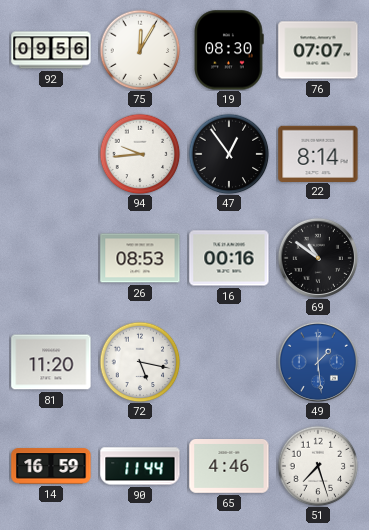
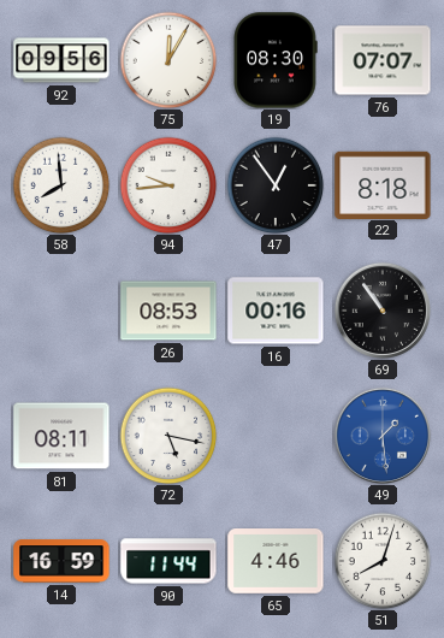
58: none -> 7:59 (61, 185)
22: 8:14 -> 8:18 (383, 184)
69: 10:51 -> 10:54 (383, 311)
81: 11:20 -> 08:11 (61, 436)
51: 7:27 -> 8:03 (383, 561)
